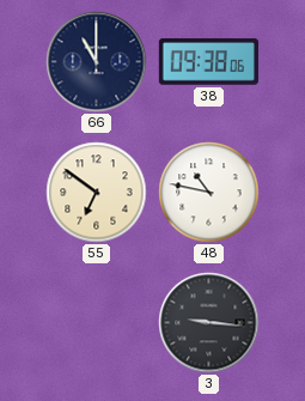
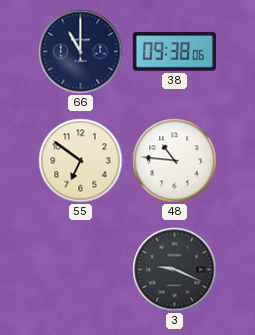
48: 10:47 -> 10:46 (175, 161)
3: 9:16 -> 9:19 (175, 270)
